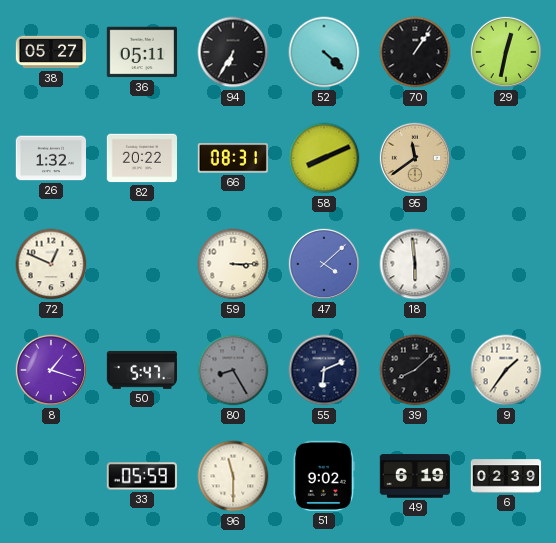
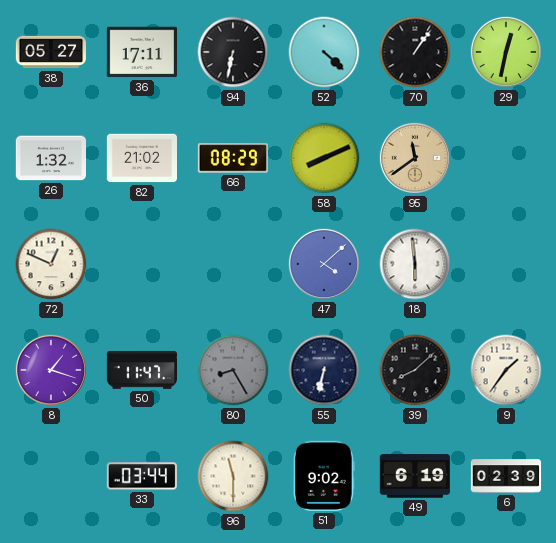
36: 05:11 -> 17:11 (141, 52)
94: 6:35 -> 6:32 (233, 52)
82: 20:22 -> 21:02 (141, 158)
66: 08:31 -> 08:29 (232, 158)
59: 3:15 -> none (233, 264)
50: 5:47 -> 11:47 (142, 370)
55: 6:11 -> 6:32 (324, 370)
33: 05:59 -> 03:44 (142, 476)
